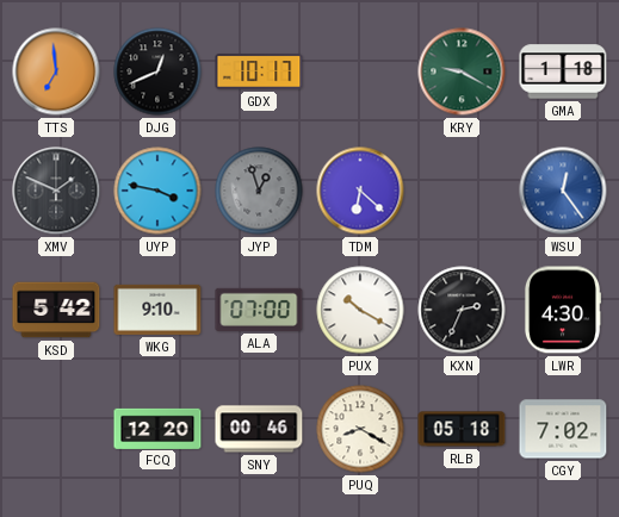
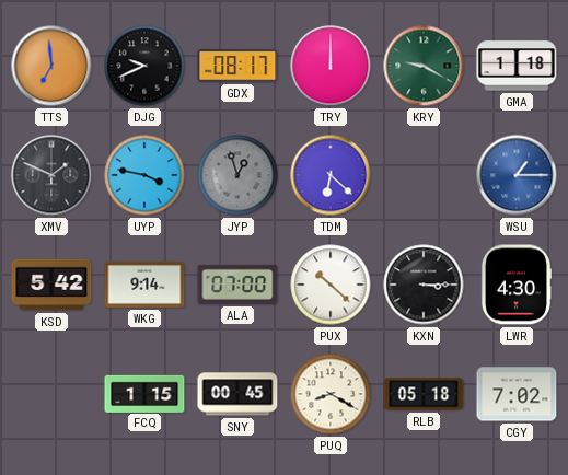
DJG: 12:41 -> 9:41 (144, 66)
GDX: 10:17 -> 08:17 (237, 66)
TRY: none -> 12:00 (331, 66)
WSU: 12:24 -> 1:15 (517, 175)
WKG: 9:10 -> 9:14 (144, 285)
PUX: 10:20 -> 10:22 (331, 285)
KXN: 2:34 -> 3:15 (424, 285)
FCQ: 12:20 -> 1:15 (144, 393)
SNY: 00:46 -> 00:45 (237, 394)
